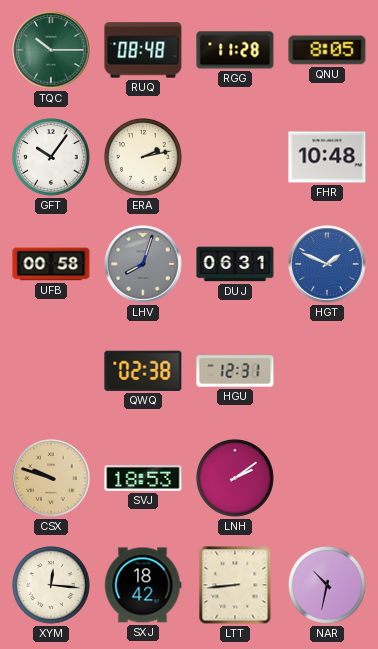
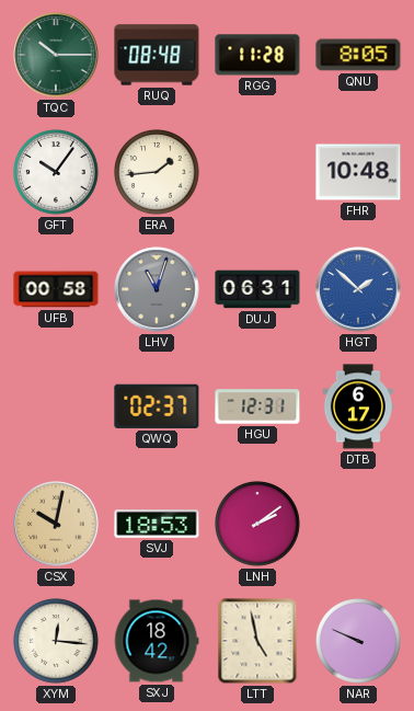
ERA: 2:13 -> 1:44 (158, 173)
LHV: 8:03 -> 11:03 (157, 289)
HGT: 1:49 -> 1:52 (358, 289)
QWQ: 02:38 -> 02:37 (157, 406)
DTB: none -> 6:17 (358, 406)
CSX: 9:48 -> 10:02 (56, 524)
LTT: 8:44 -> 4:58 (257, 641)
NAR: 10:32 -> 9:49 (359, 642)
